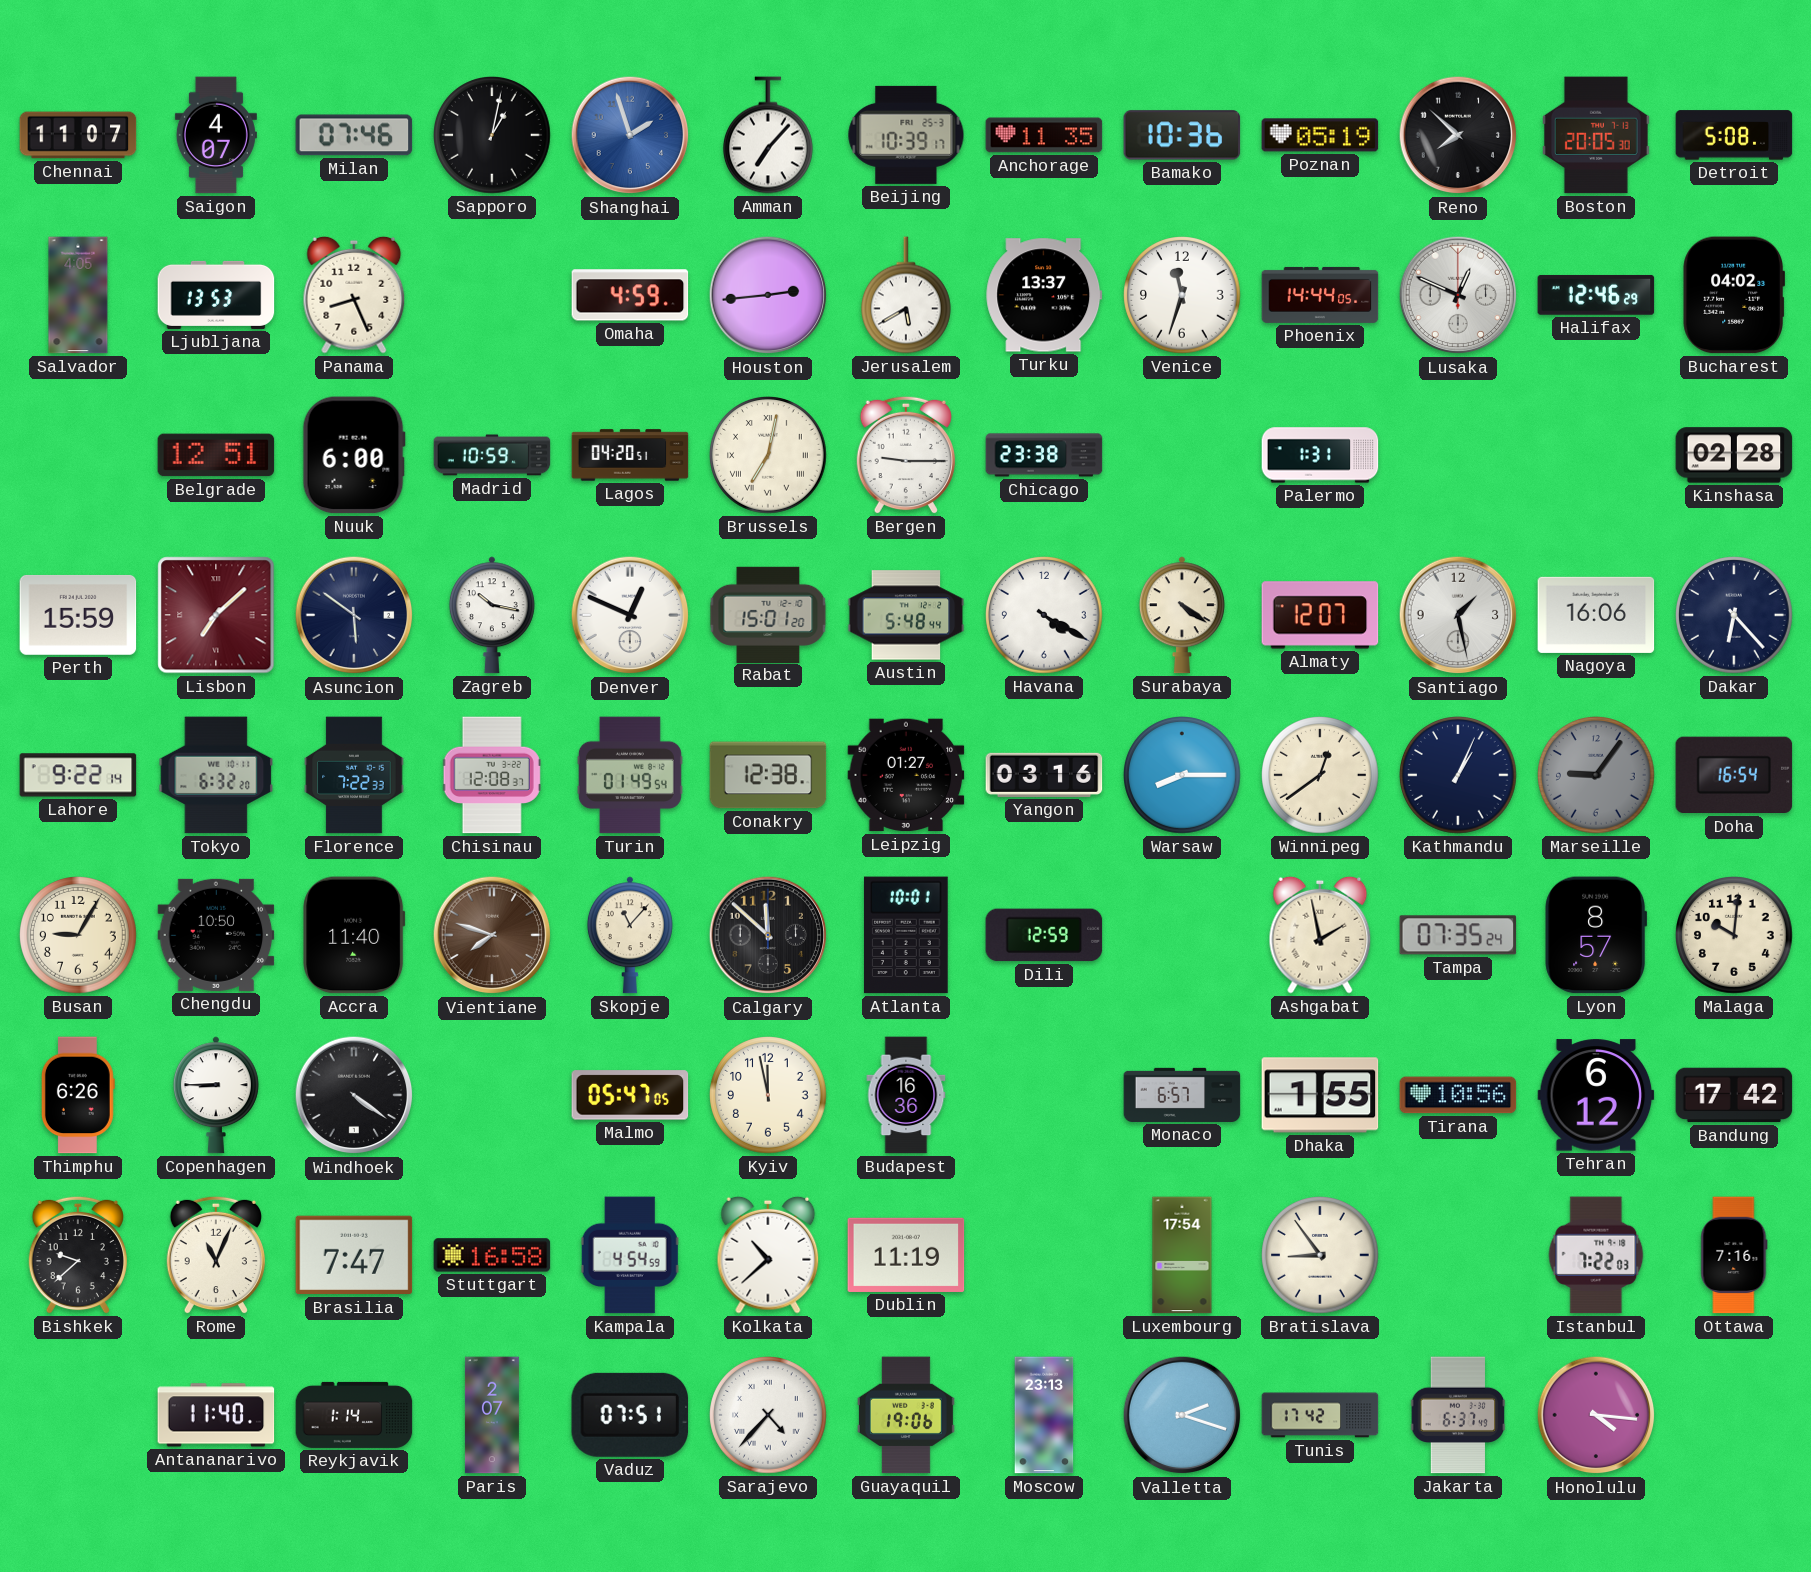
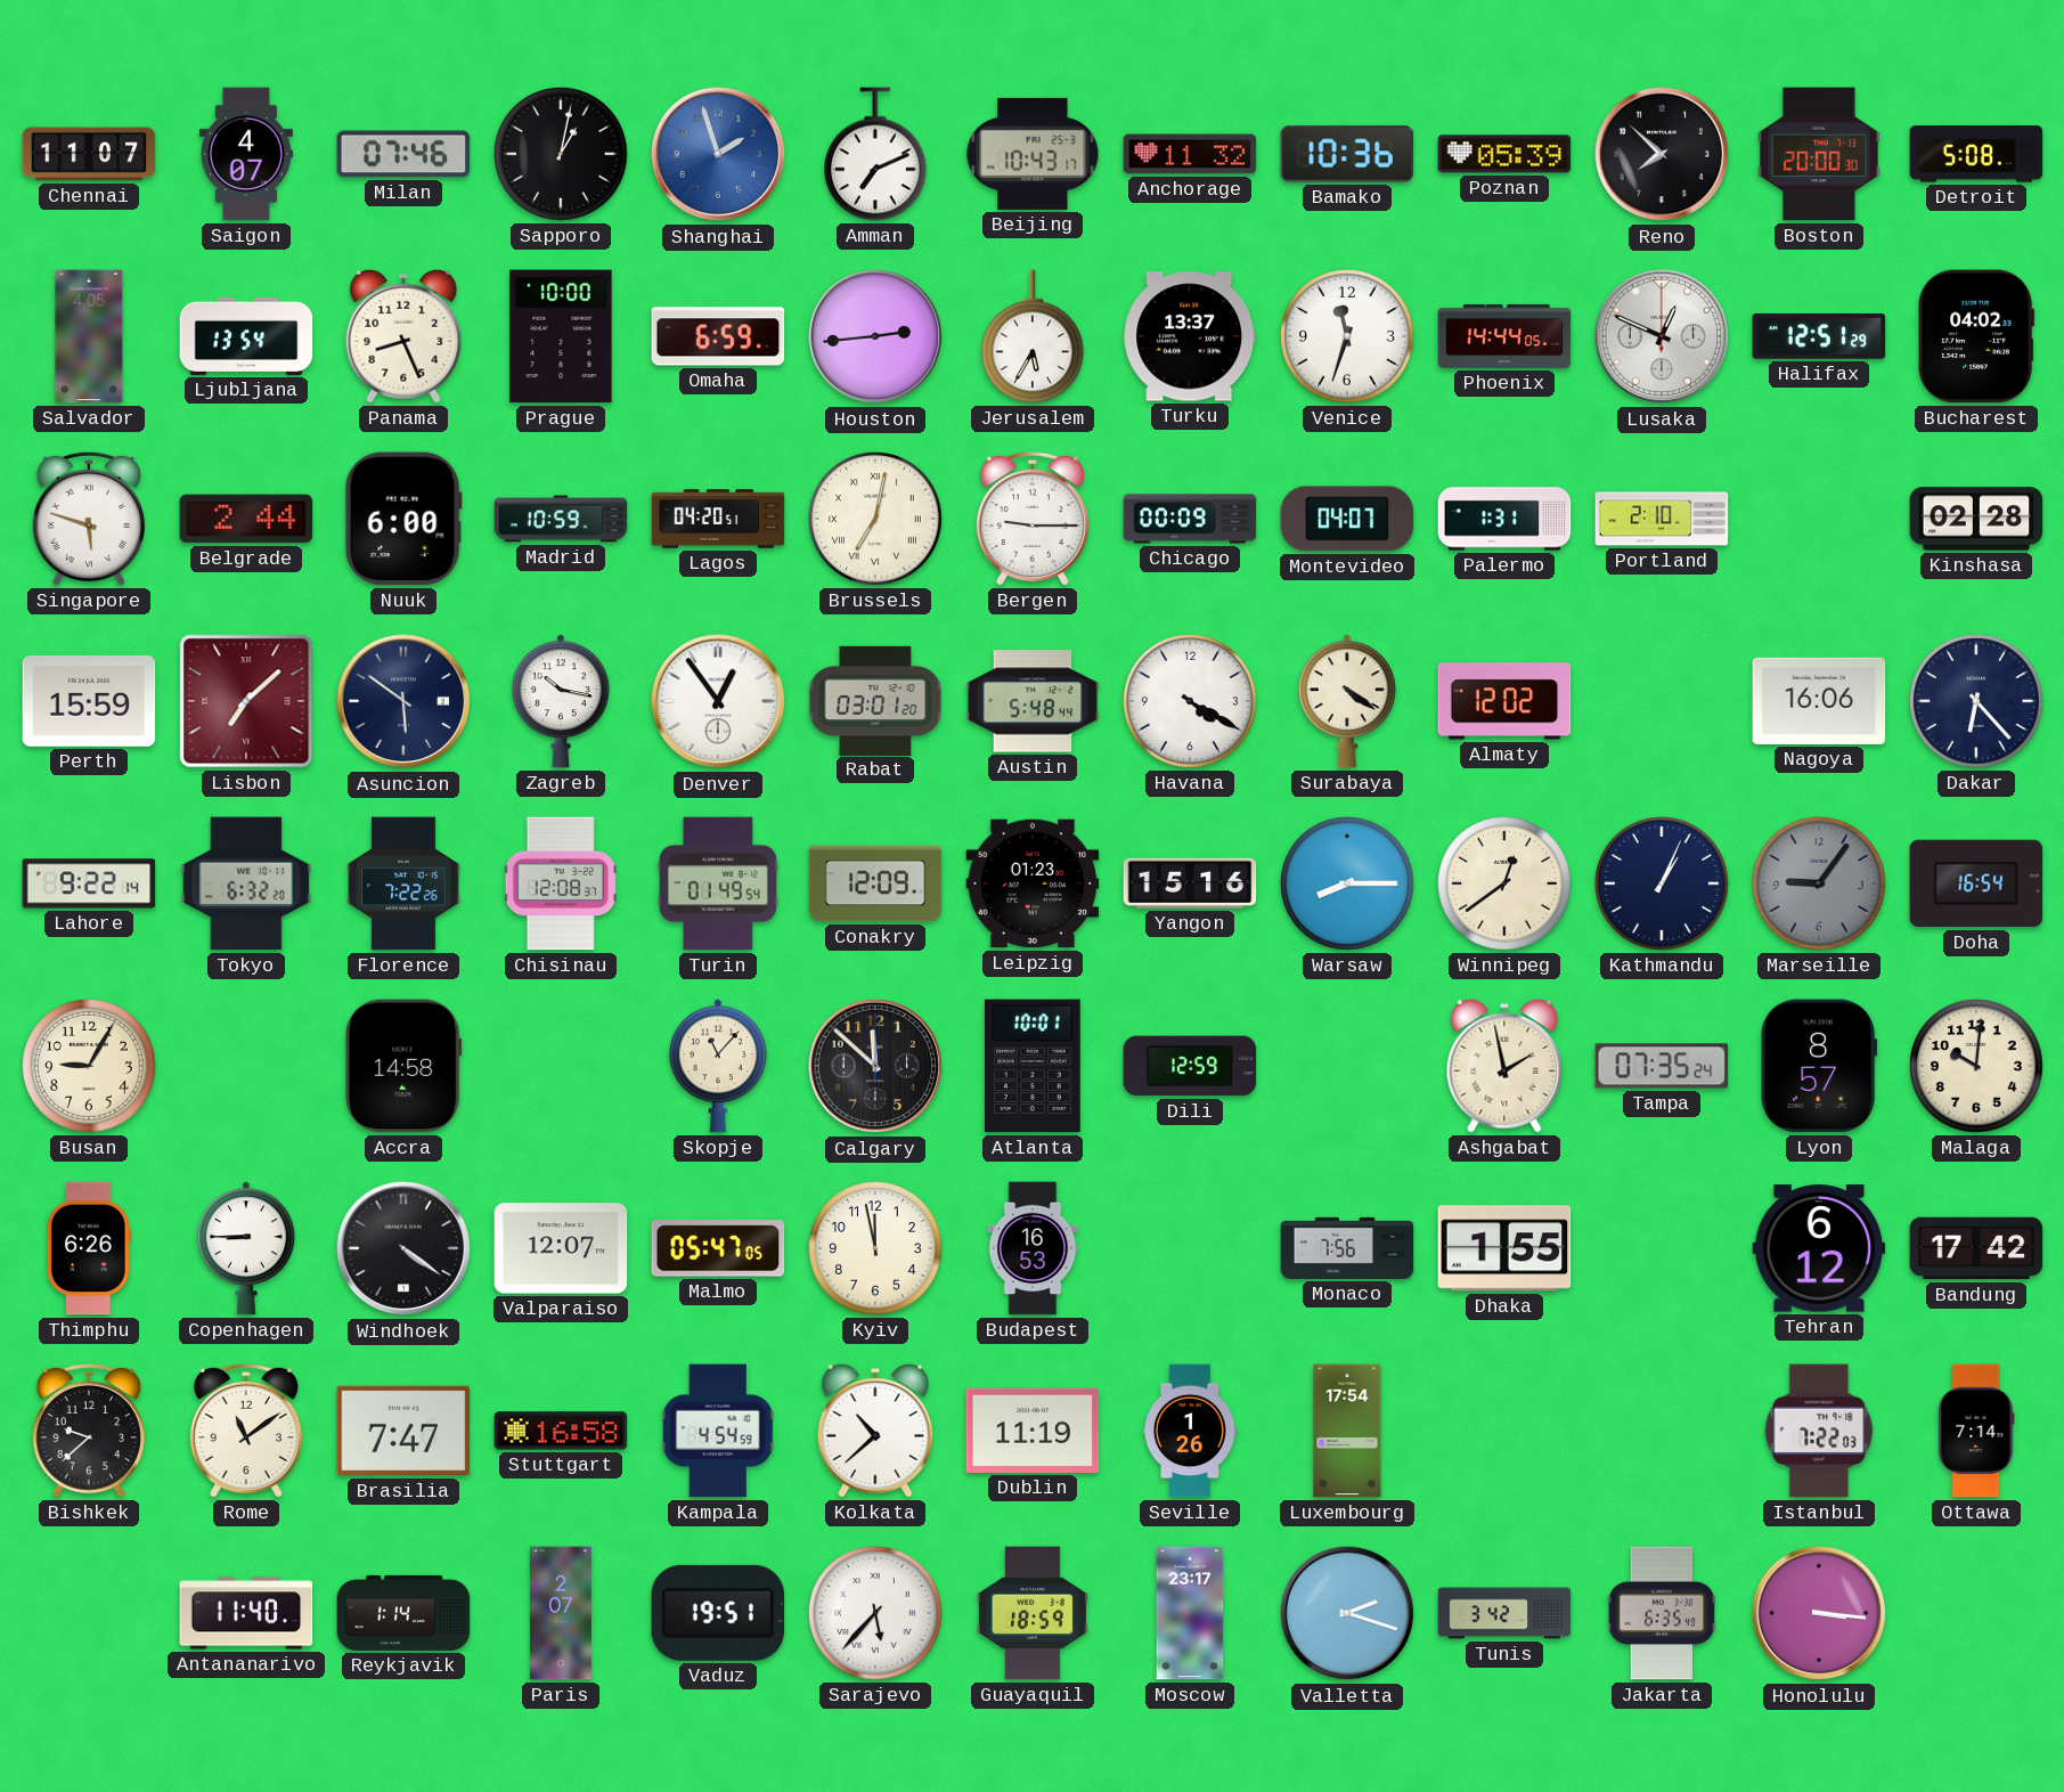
Amman: 7:07 -> 7:11 (875, 154)
Beijing: 10:39 -> 10:43 (1033, 154)
Anchorage: 11:35 -> 11:32 (1190, 154)
Poznan: 05:19 -> 05:39 (1504, 154)
Boston: 20:05 -> 20:00 (1819, 154)
Ljubljana: 13:53 -> 13:54 (246, 336)
Prague: none -> 10:00 (561, 336)
Omaha: 4:59 -> 6:59 (718, 336)
Jerusalem: 5:40 -> 5:35 (1033, 336)
Halifax: 12:46 -> 12:51 (1819, 336)
Singapore: none -> 5:48 (89, 519)
Belgrade: 12:51 -> 2:44 (246, 519)
Chicago: 23:38 -> 00:09 (1190, 519)
Montevideo: none -> 04:07 (1347, 519)
Portland: none -> 2:10 (1662, 519)
Denver: 12:49 -> 12:54 (718, 701)
Rabat: 15:01 -> 03:01 (875, 700)
Almaty: 12:07 -> 12:02 (1504, 701)
Santiago: 1:28 -> none (1458, 615)
Florence: 7:22:33 -> 7:22:26 (403, 883)
Conakry: 12:38 -> 12:09 (875, 883)
Leipzig: 01:27 -> 01:23 (1033, 883)
Yangon: 03:16 -> 15:16 (1190, 883)
Chengdu: 10:50 -> none (216, 935)
Accra: 11:40 -> 14:58 (403, 1066)
Vientiane: 7:48 -> none (492, 935)
Valparaiso: none -> 12:07 (561, 1248)
Budapest: 16:36 -> 16:53 (1033, 1248)
Monaco: 6:57 -> 7:56 (1347, 1248)
Tirana: 10:56 -> none (1458, 1095)
Rome: 11:04 -> 11:09 (246, 1431)
Seville: none -> 1:26 (1190, 1431)
Bratislava: 8:54 -> none (1321, 1256)
Ottawa: 7:16 -> 7:14 (1976, 1431)
Vaduz: 07:51 -> 19:51 (718, 1613)
Sarajevo: 4:37 -> 5:37 (876, 1614)
Guayaquil: 19:06 -> 18:59 (1033, 1613)
Moscow: 23:13 -> 23:17 (1190, 1613)
Tunis: 17:42 -> 3:42 (1504, 1613)
Jakarta: 6:37 -> 6:35 (1662, 1613)
Honolulu: 4:16 -> 3:16 (1819, 1613)
